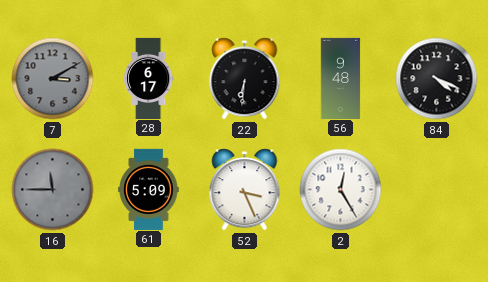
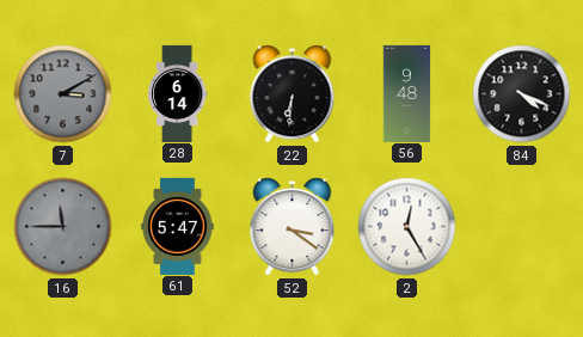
28: 6:17 -> 6:14 (178, 93)
61: 5:09 -> 5:47 (178, 226)
52: 3:26 -> 3:21 (293, 227)
